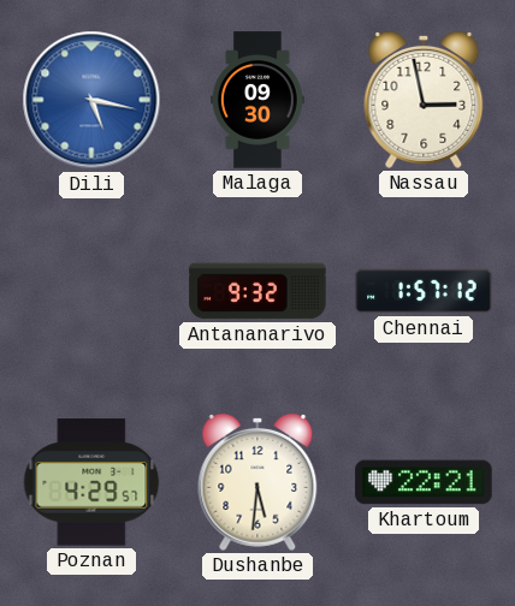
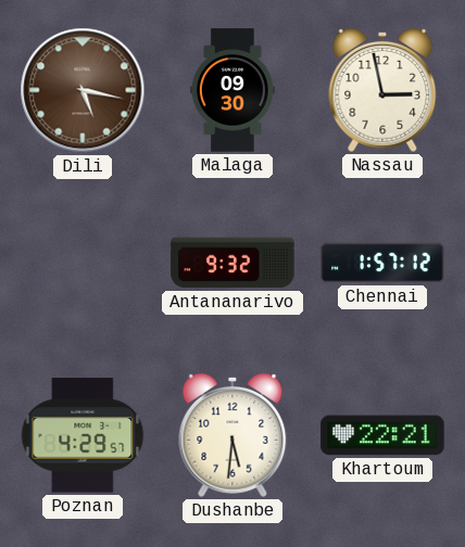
Dili dial: blue -> brown (83, 90)
